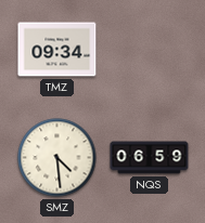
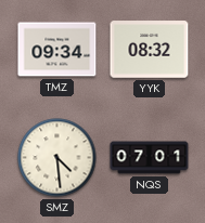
YYK: none -> 08:32 (150, 50)
NQS: 06:59 -> 07:01 (150, 158)
